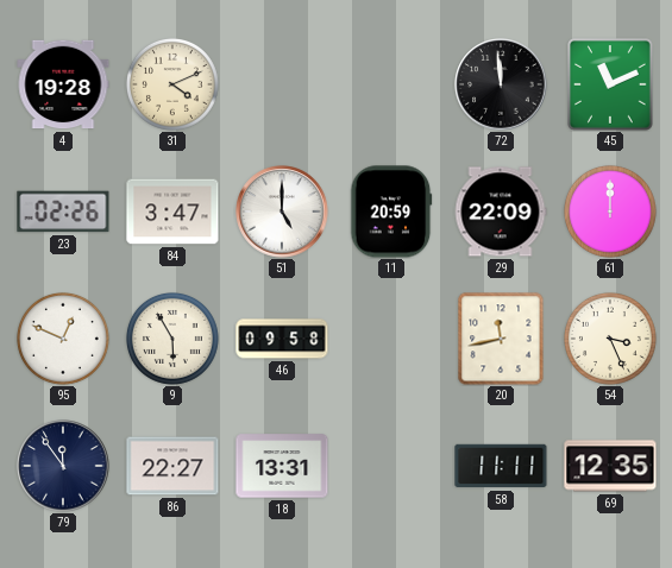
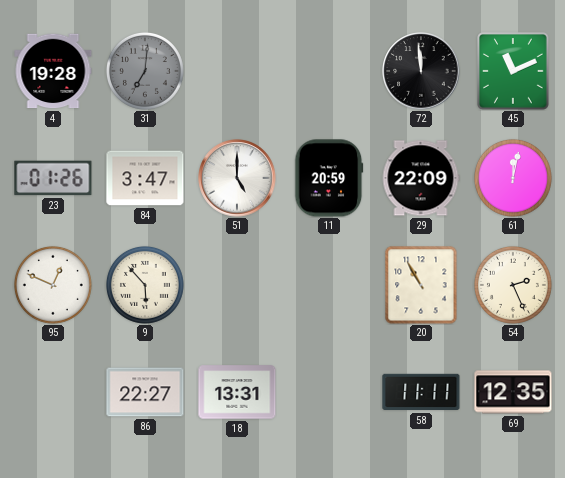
31: 4:11 -> 7:01 (145, 71)
31 dial: cream -> grey (145, 71)
23: 02:26 -> 01:26 (53, 178)
61: 12:00 -> 12:02 (513, 178)
9: 5:55 -> 5:53 (145, 285)
46: 09:58 -> none (282, 339)
20: 11:43 -> 10:55 (421, 285)
54: 3:26 -> 2:26 (513, 285)
79: 11:54 -> none (63, 466)
